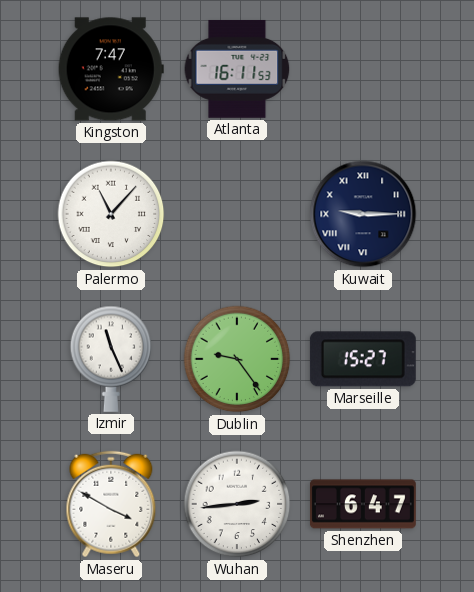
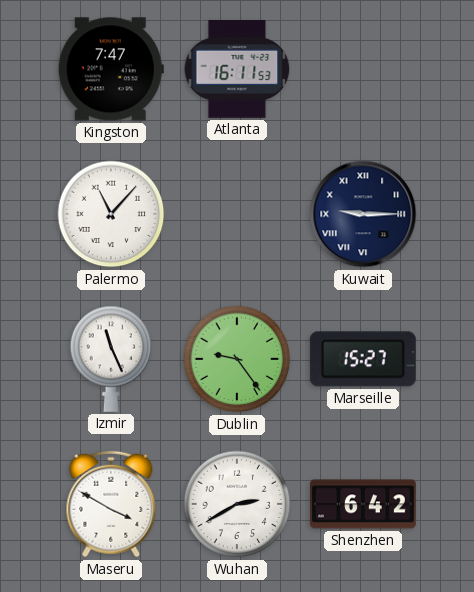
Wuhan: 2:44 -> 2:40 (237, 504)
Shenzhen: 6:47 -> 6:42 (363, 504)
